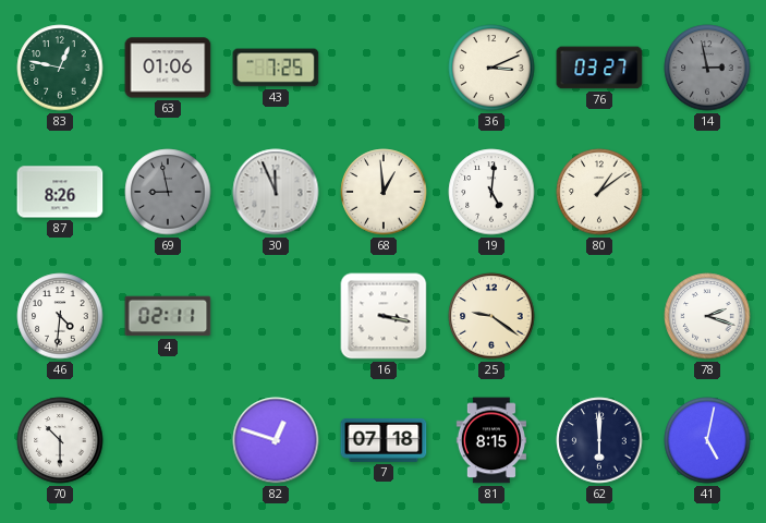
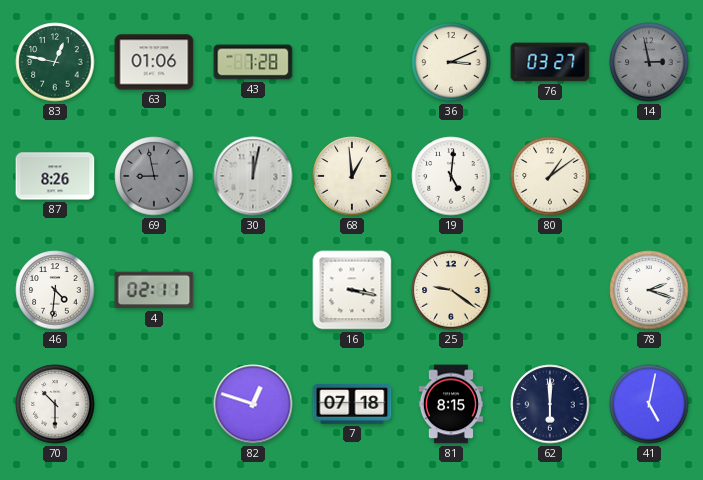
43: 7:25 -> 7:28 (253, 62)
30: 11:56 -> 12:02 (253, 176)
